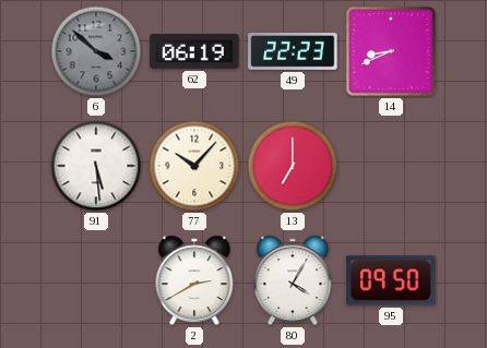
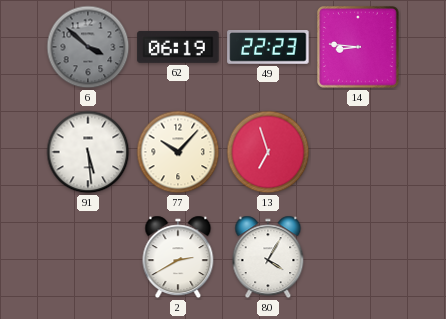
14: 8:41 -> 8:46 (359, 48)
13: 7:00 -> 6:57 (268, 152)
95: 09:50 -> none (391, 280)
